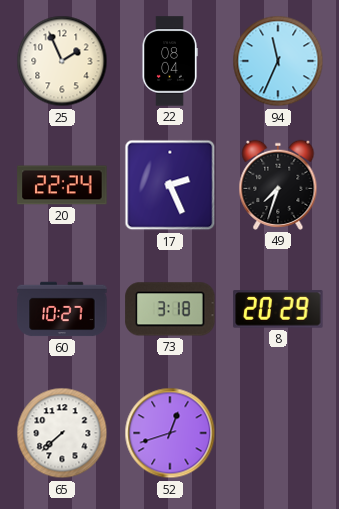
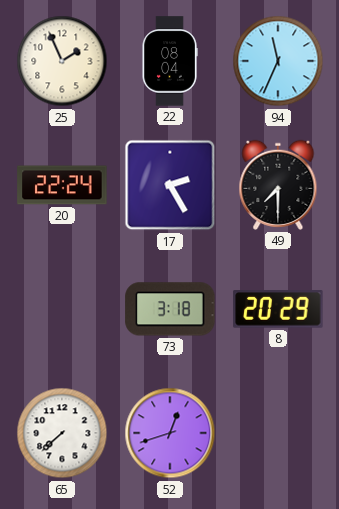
17: 2:26 -> 2:25 (170, 185)
49: 7:33 -> 7:30 (278, 185)
60: 10:27 -> none (62, 309)
